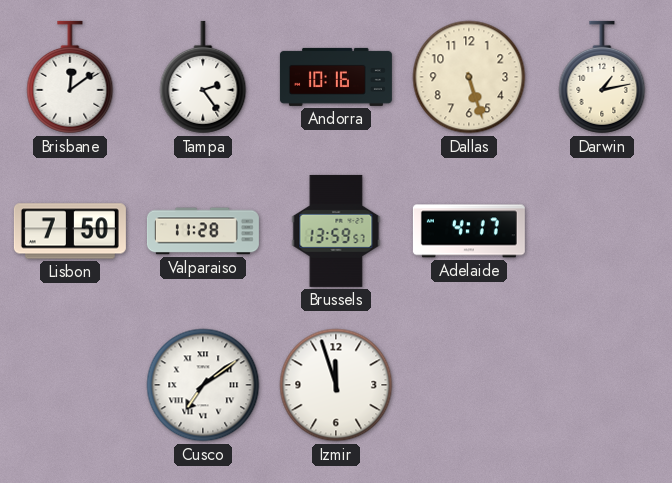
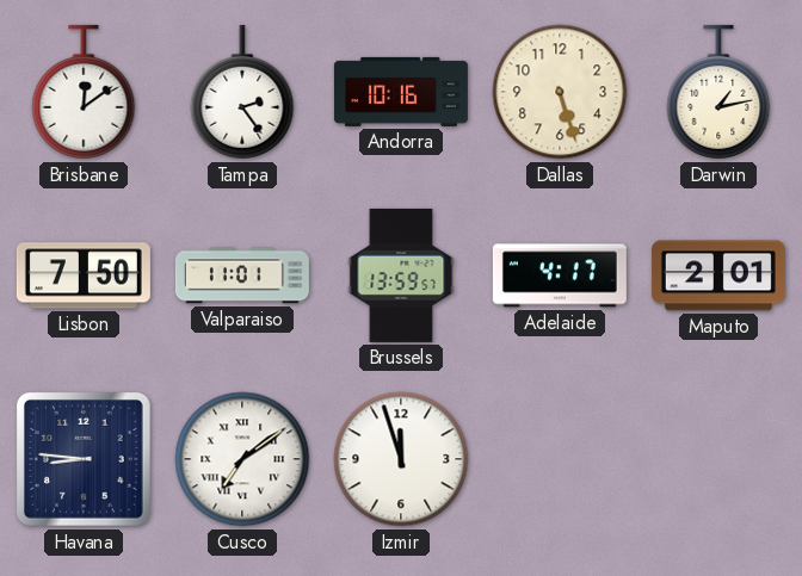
Valparaiso: 11:28 -> 11:01 (242, 275)
Maputo: none -> 2:01 (718, 275)
Havana: none -> 8:46 (85, 460)
